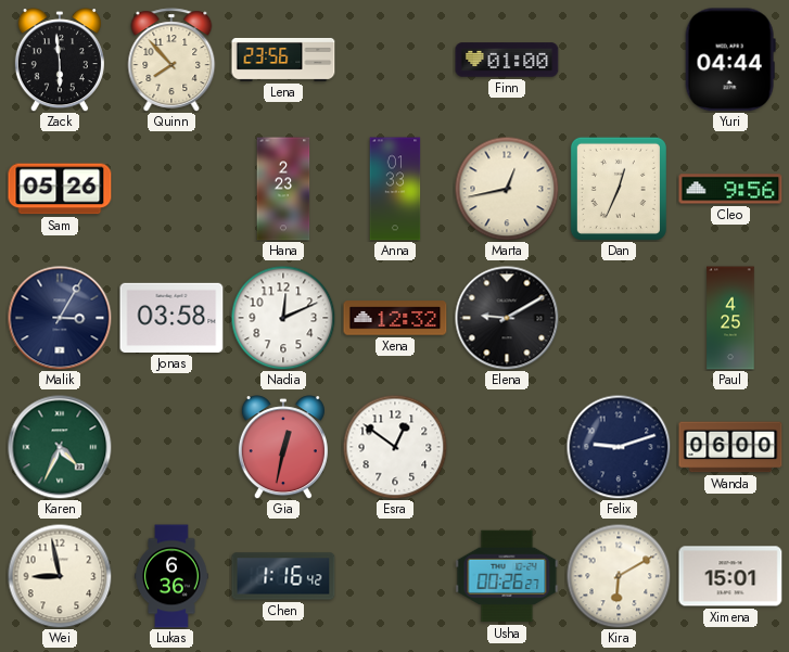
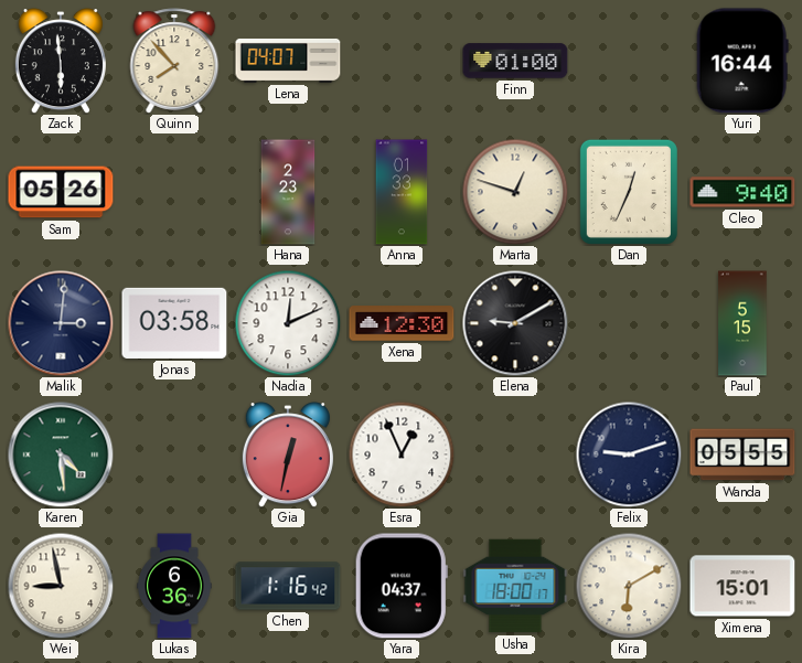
Lena: 23:56 -> 04:07 (288, 61)
Yuri: 04:44 -> 16:44 (742, 61)
Marta: 12:43 -> 12:48 (515, 192)
Cleo: 9:56 -> 9:40 (742, 192)
Malik: 3:05 -> 3:01 (61, 323)
Xena: 12:32 -> 12:30 (402, 323)
Paul: 4:25 -> 5:15 (742, 323)
Karen: 4:34 -> 4:29 (61, 455)
Esra: 12:51 -> 12:56 (402, 455)
Wanda: 06:00 -> 05:55 (742, 455)
Yara: none -> 04:37 (402, 586)
Usha: 00:26 -> 18:00 (515, 586)
